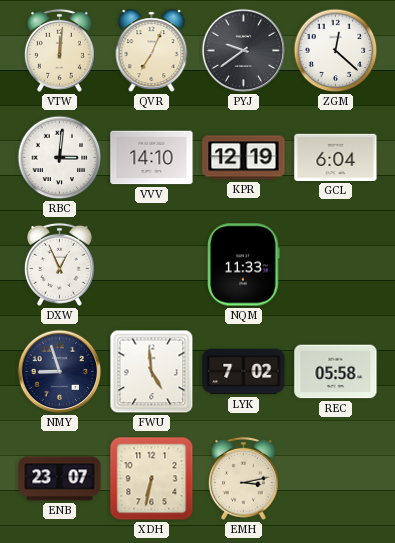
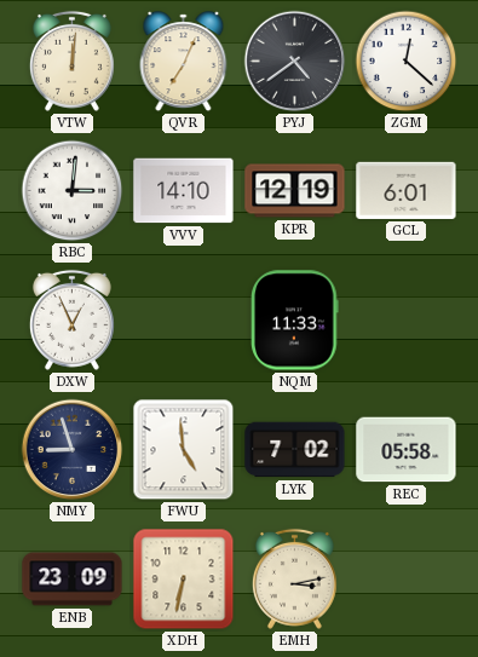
PYJ: 9:39 -> 4:39 (295, 62)
GCL: 6:04 -> 6:01 (407, 190)
ENB: 23:07 -> 23:09 (73, 580)
